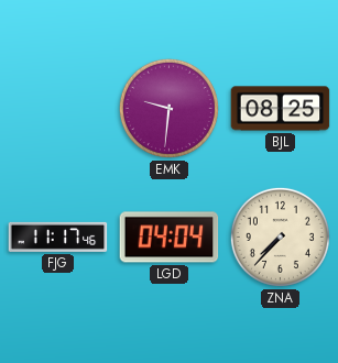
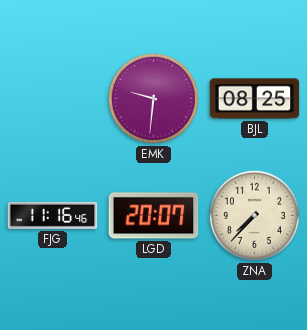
FJG: 11:17 -> 11:16 (53, 215)
LGD: 04:04 -> 20:07 (154, 216)
